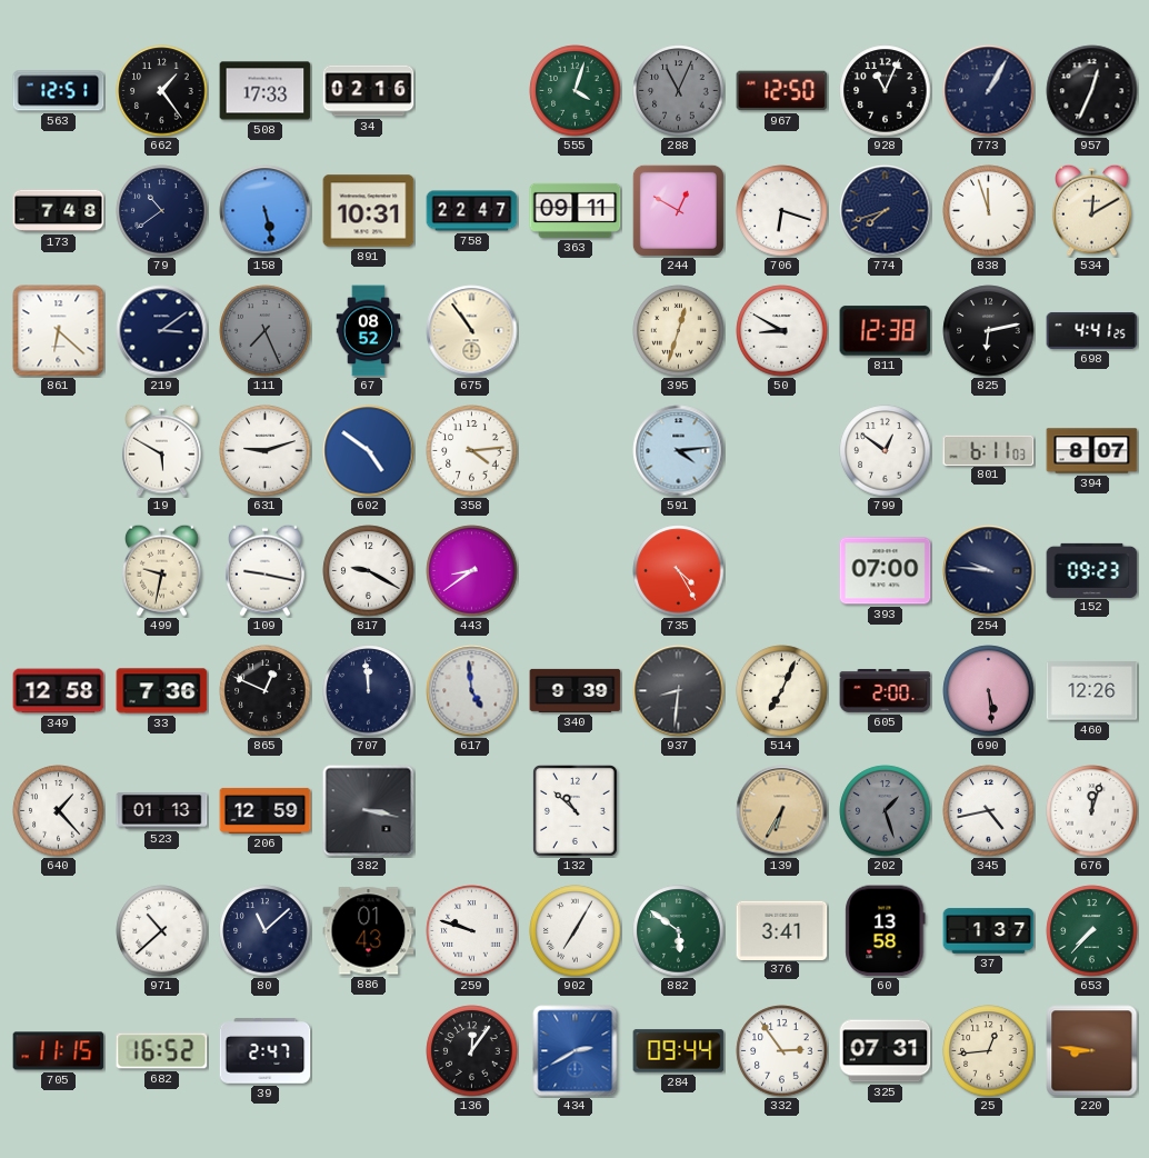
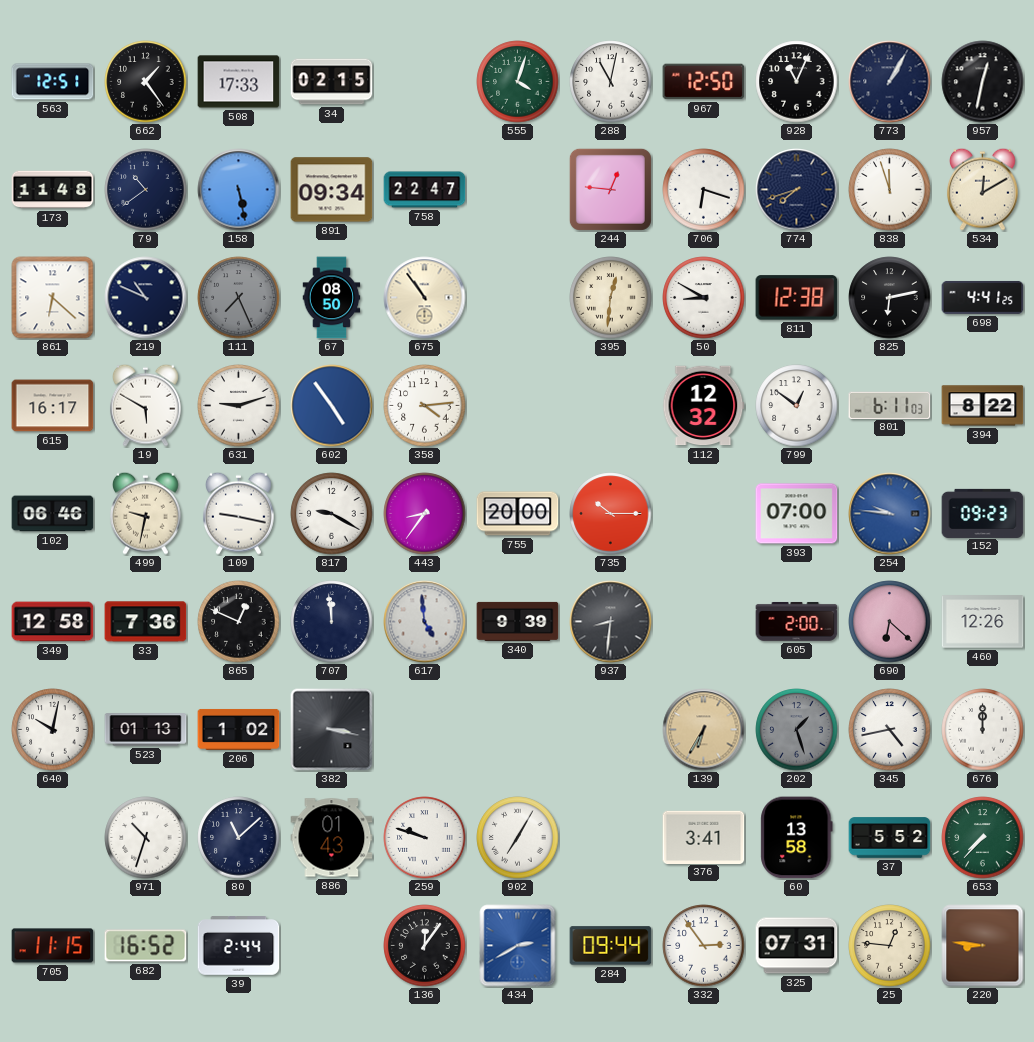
34: 02:16 -> 02:15 (332, 82)
288: 11:04 -> 11:02 (611, 82)
288 dial: grey -> white (611, 82)
957: 12:34 -> 12:32 (983, 82)
173: 7:48 -> 11:48 (53, 190)
891: 10:31 -> 09:34 (332, 190)
363: 09:11 -> none (576, 210)
244: 12:50 -> 12:46 (610, 189)
219: 3:09 -> 10:49 (146, 298)
67: 08:52 -> 08:50 (332, 298)
395: 12:33 -> 12:31 (611, 298)
615: none -> 16:17 (53, 406)
602: 4:51 -> 4:54 (332, 406)
591: 4:14 -> none (679, 451)
112: none -> 12:32 (704, 406)
394: 8:07 -> 8:22 (983, 406)
102: none -> 06:46 (53, 514)
443: 8:39 -> 8:36 (425, 514)
755: none -> 20:00 (518, 514)
735: 4:25 -> 10:15 (611, 514)
254 dial: navy -> blue (890, 514)
514: 7:04 -> none (782, 691)
690: 5:29 -> 6:22 (890, 622)
640: 1:23 -> 10:02 (53, 730)
206: 12:59 -> 1:02 (239, 729)
132: 10:52 -> none (574, 810)
676: 12:03 -> 12:00 (983, 730)
971: 10:38 -> 10:33 (146, 838)
882: 5:51 -> none (679, 931)
37: 1:37 -> 5:52 (890, 838)
39: 2:47 -> 2:44 (239, 946)
25: 12:44 -> 12:46 (890, 946)
